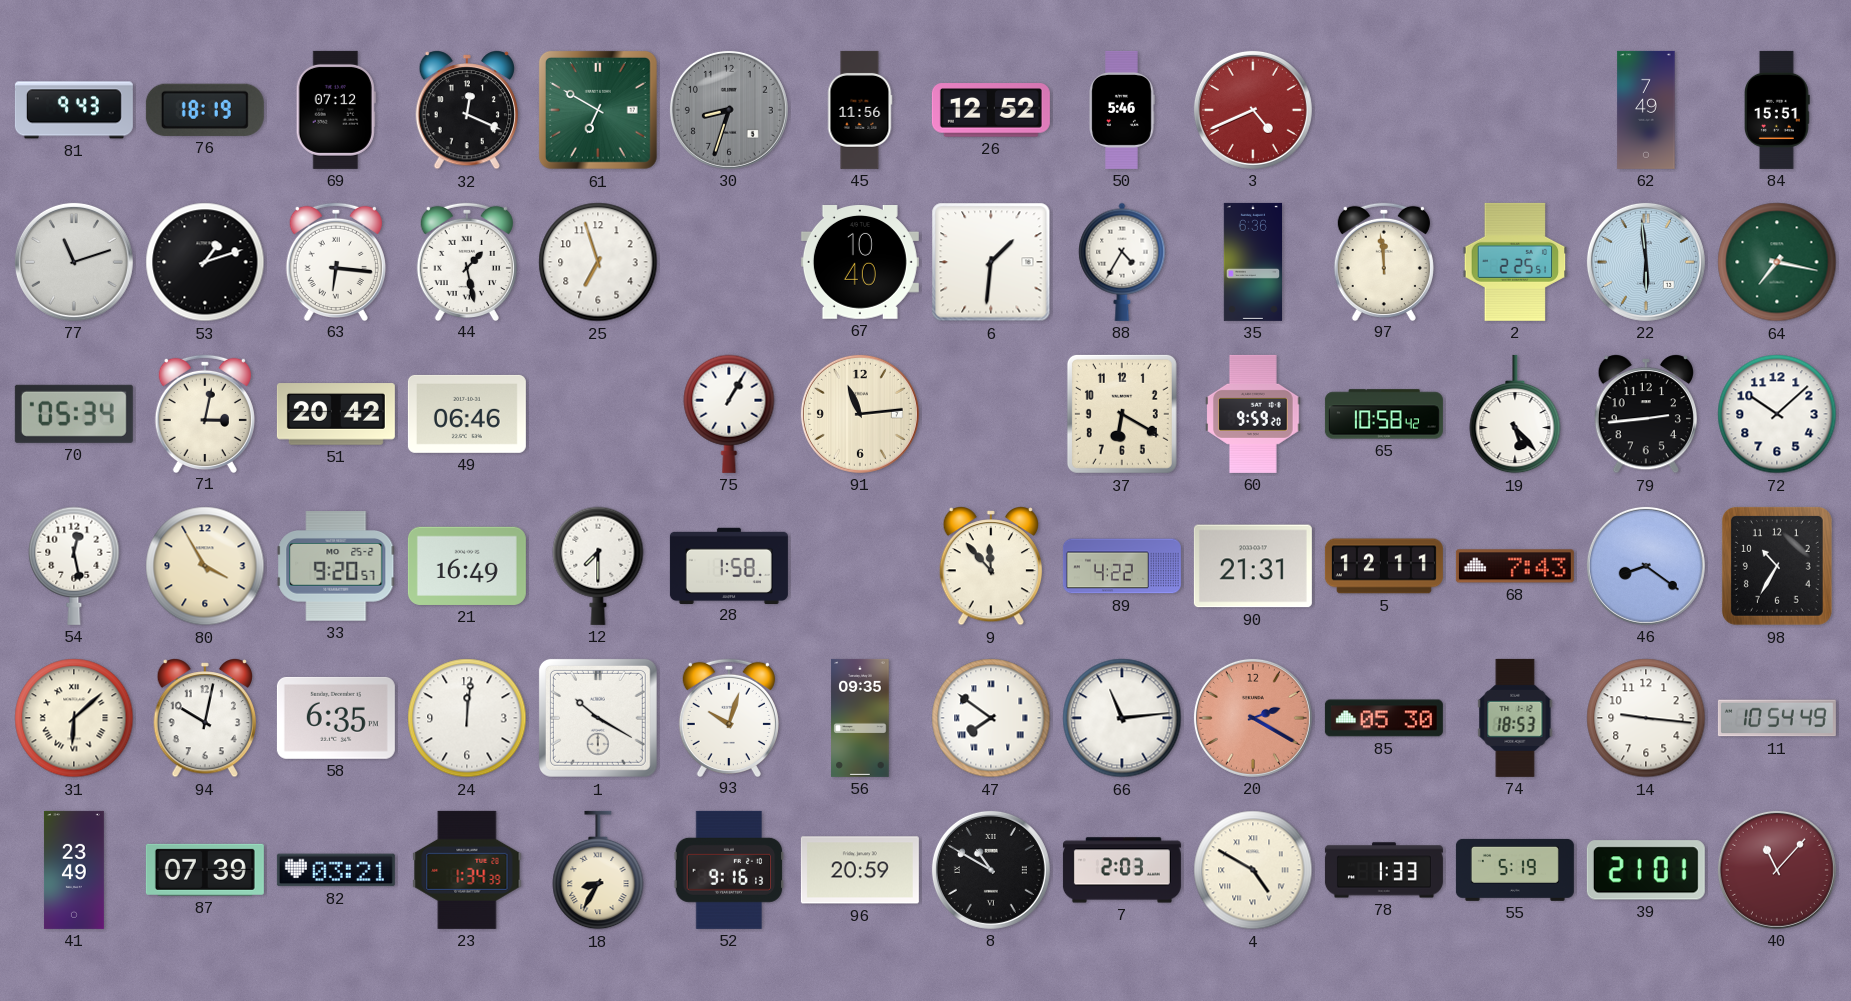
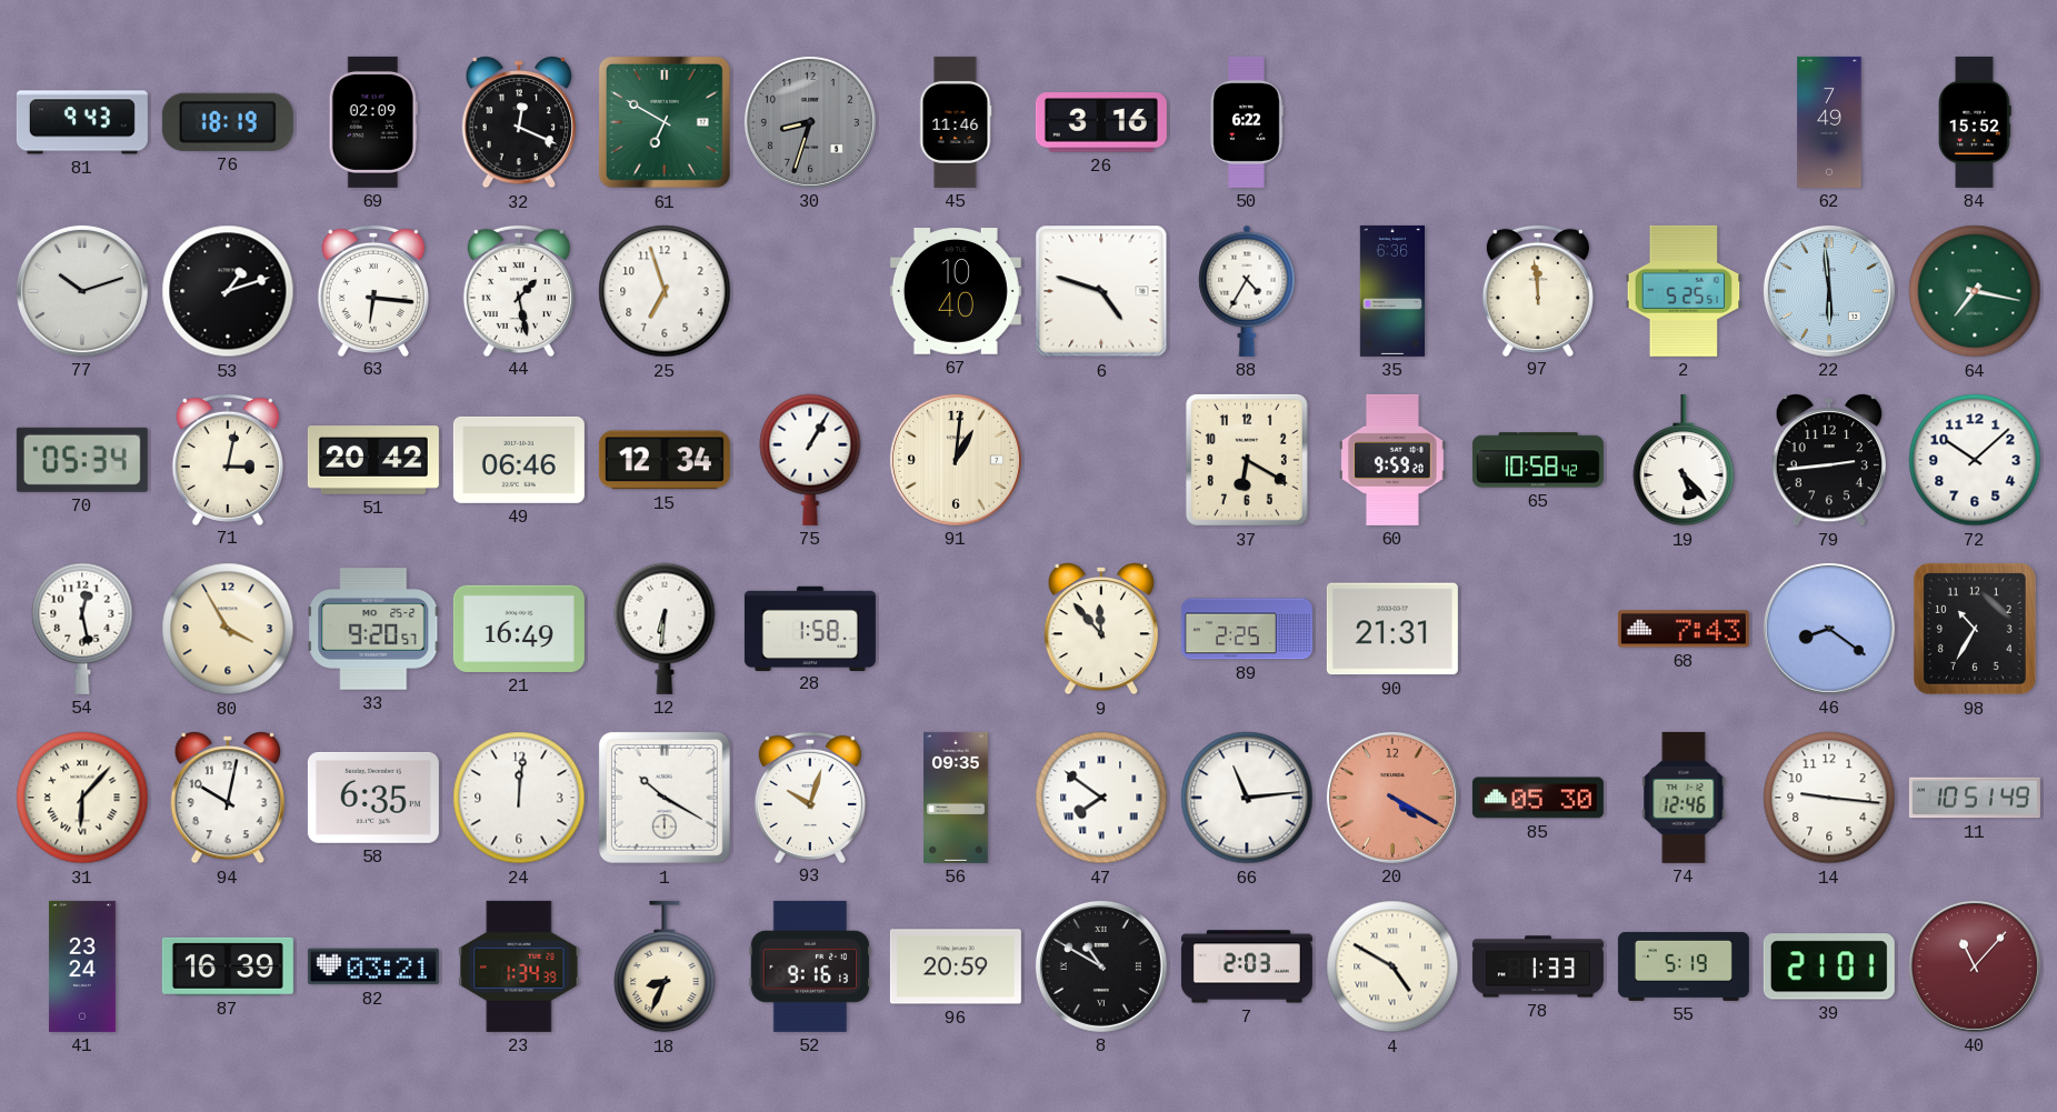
69: 07:12 -> 02:09 (373, 122)
45: 11:56 -> 11:46 (956, 122)
26: 12:52 -> 3:16 (1101, 122)
50: 5:46 -> 6:22 (1247, 122)
3: 4:41 -> none (1253, 110)
84: 15:51 -> 15:52 (1976, 122)
77: 11:12 -> 10:12 (82, 291)
6: 1:31 -> 4:48 (1101, 291)
2: 2:25 -> 5:25 (1684, 291)
15: none -> 12:34 (665, 460)
91: 11:14 -> 1:01 (956, 460)
12: 7:30 -> 6:31 (665, 629)
89: 4:22 -> 2:25 (1247, 629)
5: 12:11 -> none (1384, 566)
31: 6:08 -> 6:07 (82, 798)
20: 2:20 -> 4:20 (1392, 798)
74: 18:53 -> 12:46 (1684, 798)
11: 10:54 -> 10:51 (1975, 798)
41: 23:49 -> 23:24 (82, 966)
87: 07:39 -> 16:39 (228, 966)
18: 8:35 -> 8:34 (665, 966)
